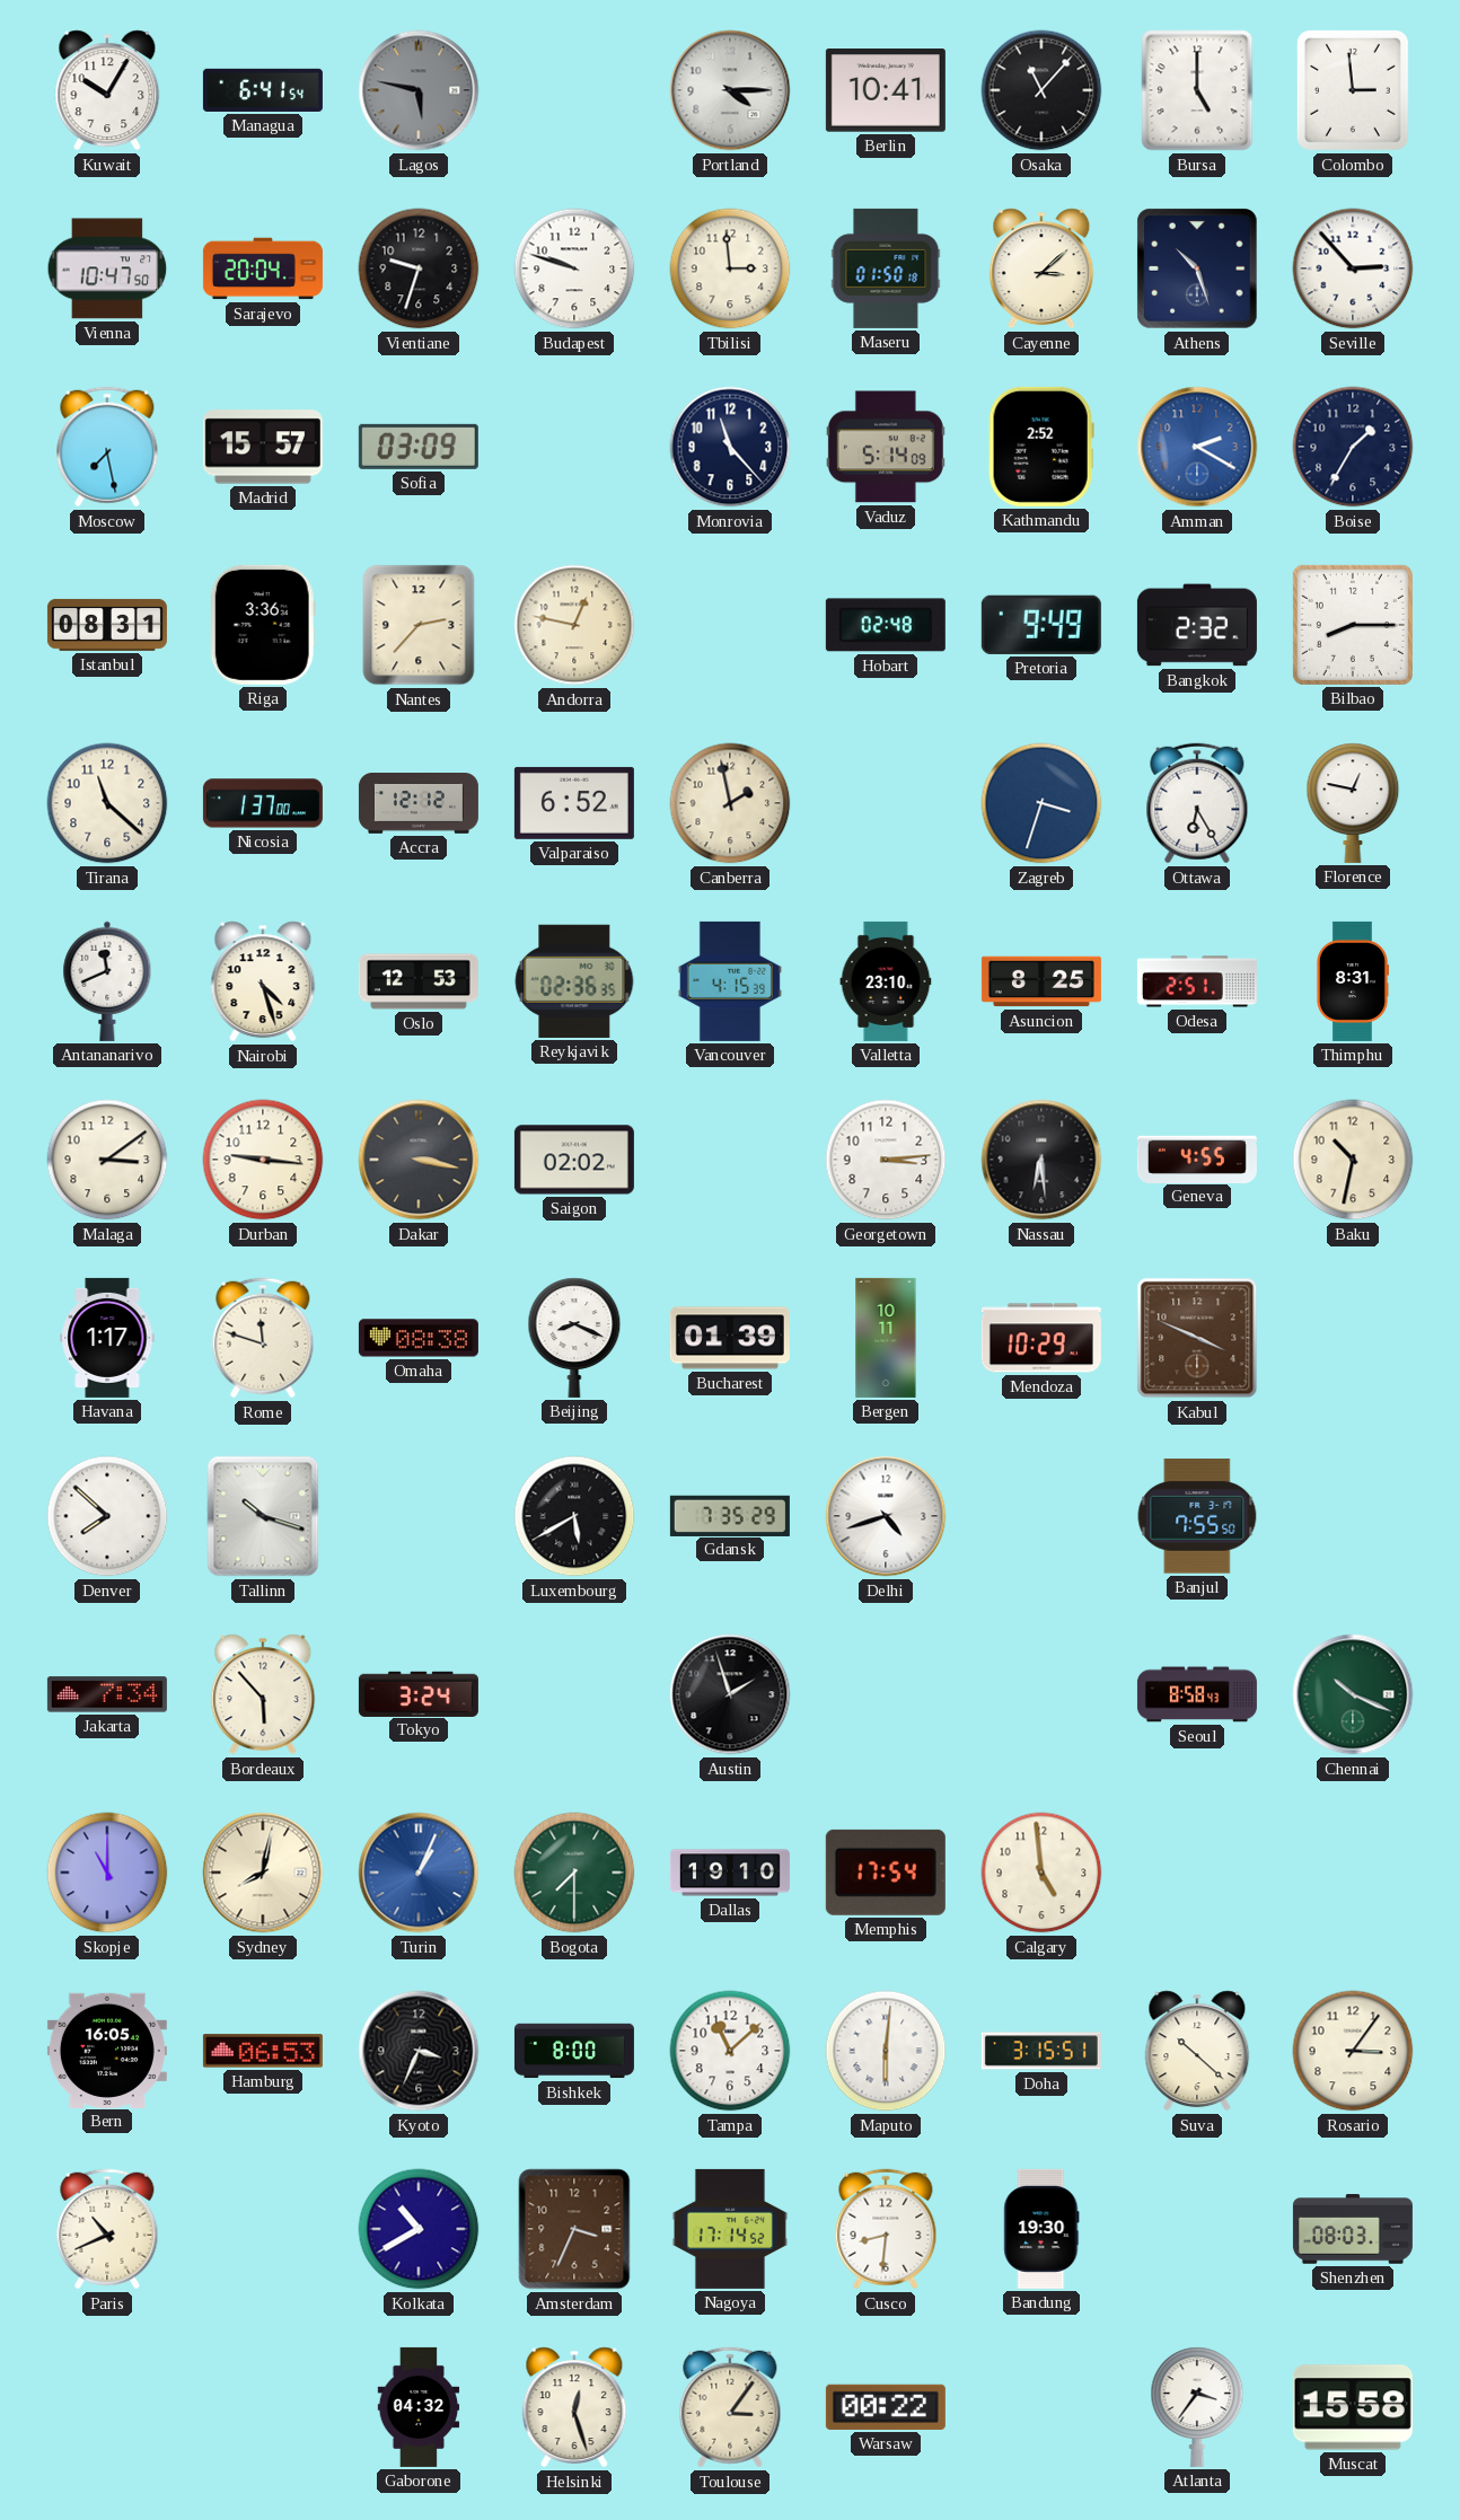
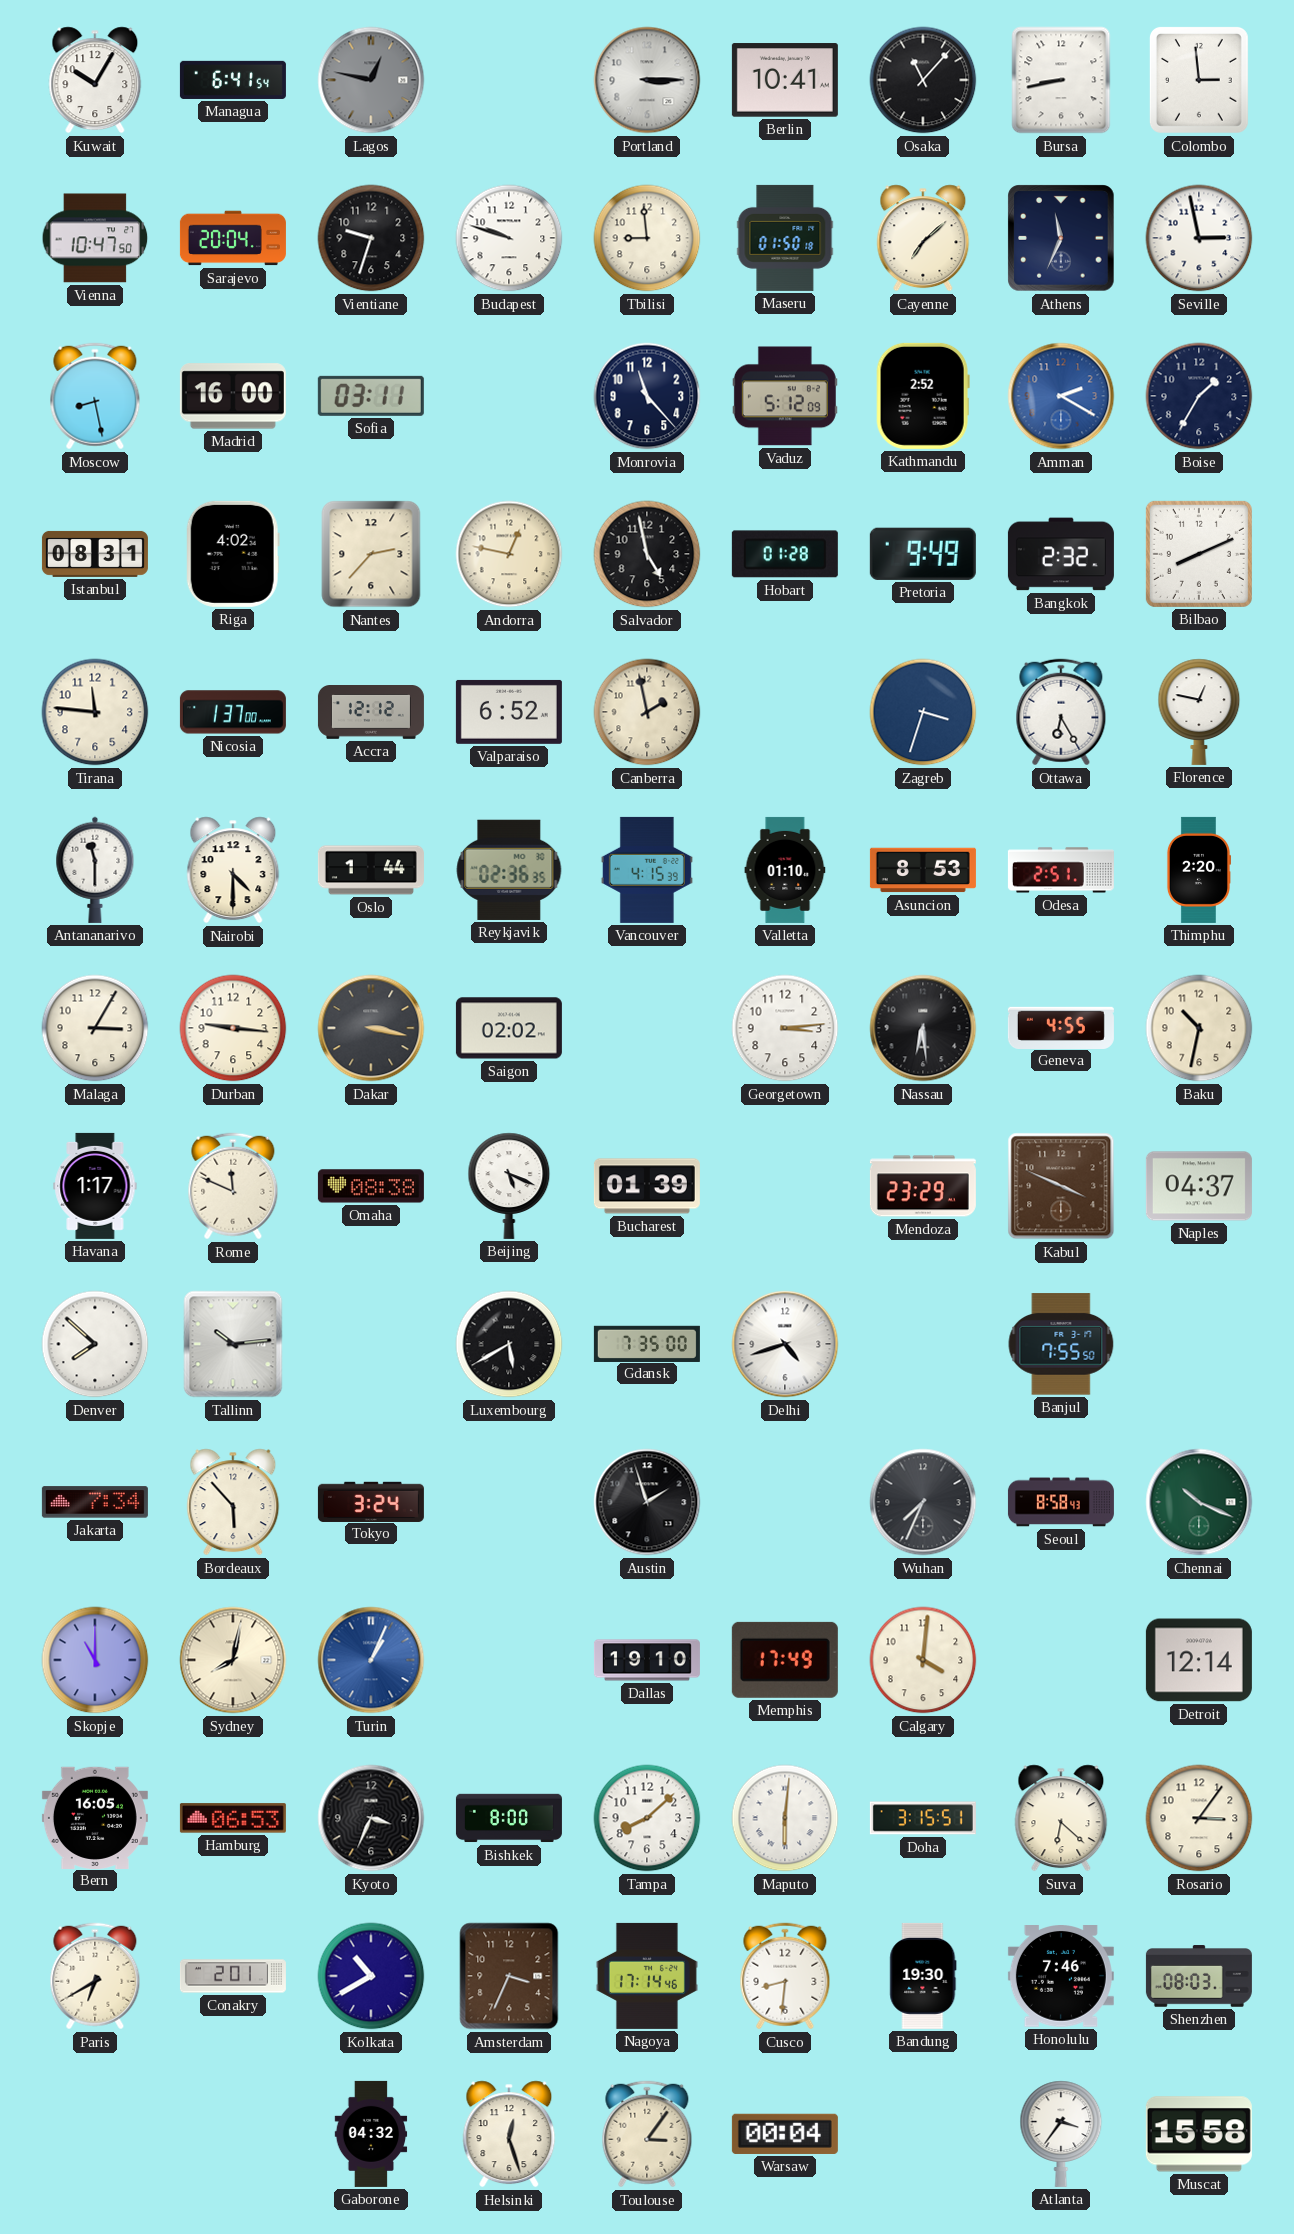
Lagos: 5:47 -> 12:47 (371, 80)
Portland: 4:15 -> 3:15 (647, 80)
Bursa: 5:00 -> 8:43 (1061, 80)
Tbilisi: 2:59 -> 8:59 (647, 238)
Cayenne: 3:08 -> 7:08 (923, 238)
Athens: 10:27 -> 11:34 (1061, 238)
Seville: 2:53 -> 2:58 (1199, 238)
Moscow: 7:28 -> 8:28 (95, 396)
Madrid: 15:57 -> 16:00 (233, 396)
Sofia: 03:09 -> 03:11 (371, 396)
Vaduz: 5:14 -> 5:12 (785, 396)
Riga: 3:36 -> 4:02 (233, 554)
Salvador: none -> 4:58 (647, 554)
Hobart: 02:48 -> 01:28 (785, 554)
Bilbao: 8:15 -> 8:11 (1199, 554)
Tirana: 11:22 -> 11:46 (95, 712)
Antananarivo: 11:41 -> 11:30 (95, 870)
Nairobi: 4:27 -> 4:30 (233, 870)
Oslo: 12:53 -> 1:44 (371, 870)
Valletta: 23:10 -> 01:10 (785, 870)
Asuncion: 8:25 -> 8:53 (923, 870)
Thimphu: 8:31 -> 2:20 (1198, 870)
Malaga: 3:09 -> 3:05 (95, 1028)
Rome: 11:48 -> 11:49 (233, 1186)
Beijing: 8:19 -> 5:19 (509, 1186)
Bergen: 10:11 -> none (886, 1338)
Mendoza: 10:29 -> 23:29 (923, 1186)
Naples: none -> 04:37 (1199, 1186)
Tallinn: 10:18 -> 10:14 (233, 1344)
Gdansk: 7:35:29 -> 7:35:00 (647, 1343)
Wuhan: none -> 7:34 (923, 1502)
Bogota: 7:30 -> none (574, 1873)
Memphis: 17:54 -> 17:49 (785, 1660)
Calgary: 4:59 -> 4:01 (923, 1660)
Detroit: none -> 12:14 (1199, 1660)
Tampa: 11:08 -> 8:08 (647, 1818)
Suva: 10:22 -> 6:22 (1061, 1818)
Paris: 10:41 -> 6:40 (95, 1976)
Conakry: none -> 2:01 (233, 1976)
Nagoya: 17:14:52 -> 17:14:46 (647, 1976)
Honolulu: none -> 7:46 (1061, 1977)
Warsaw: 00:22 -> 00:04 (785, 2134)
